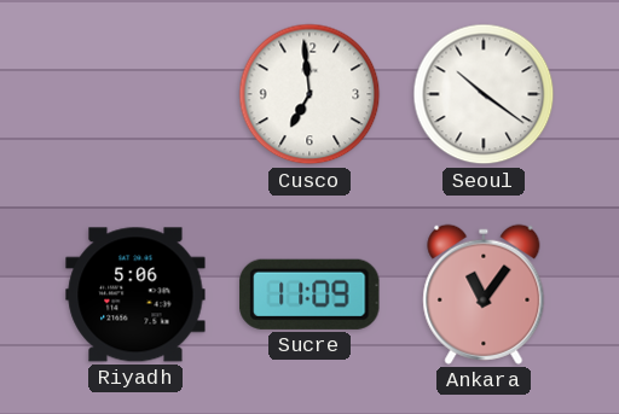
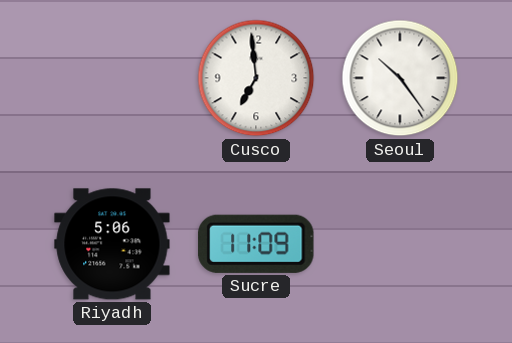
Seoul: 10:21 -> 10:24 (400, 78)
Ankara: 11:06 -> none (484, 295)
